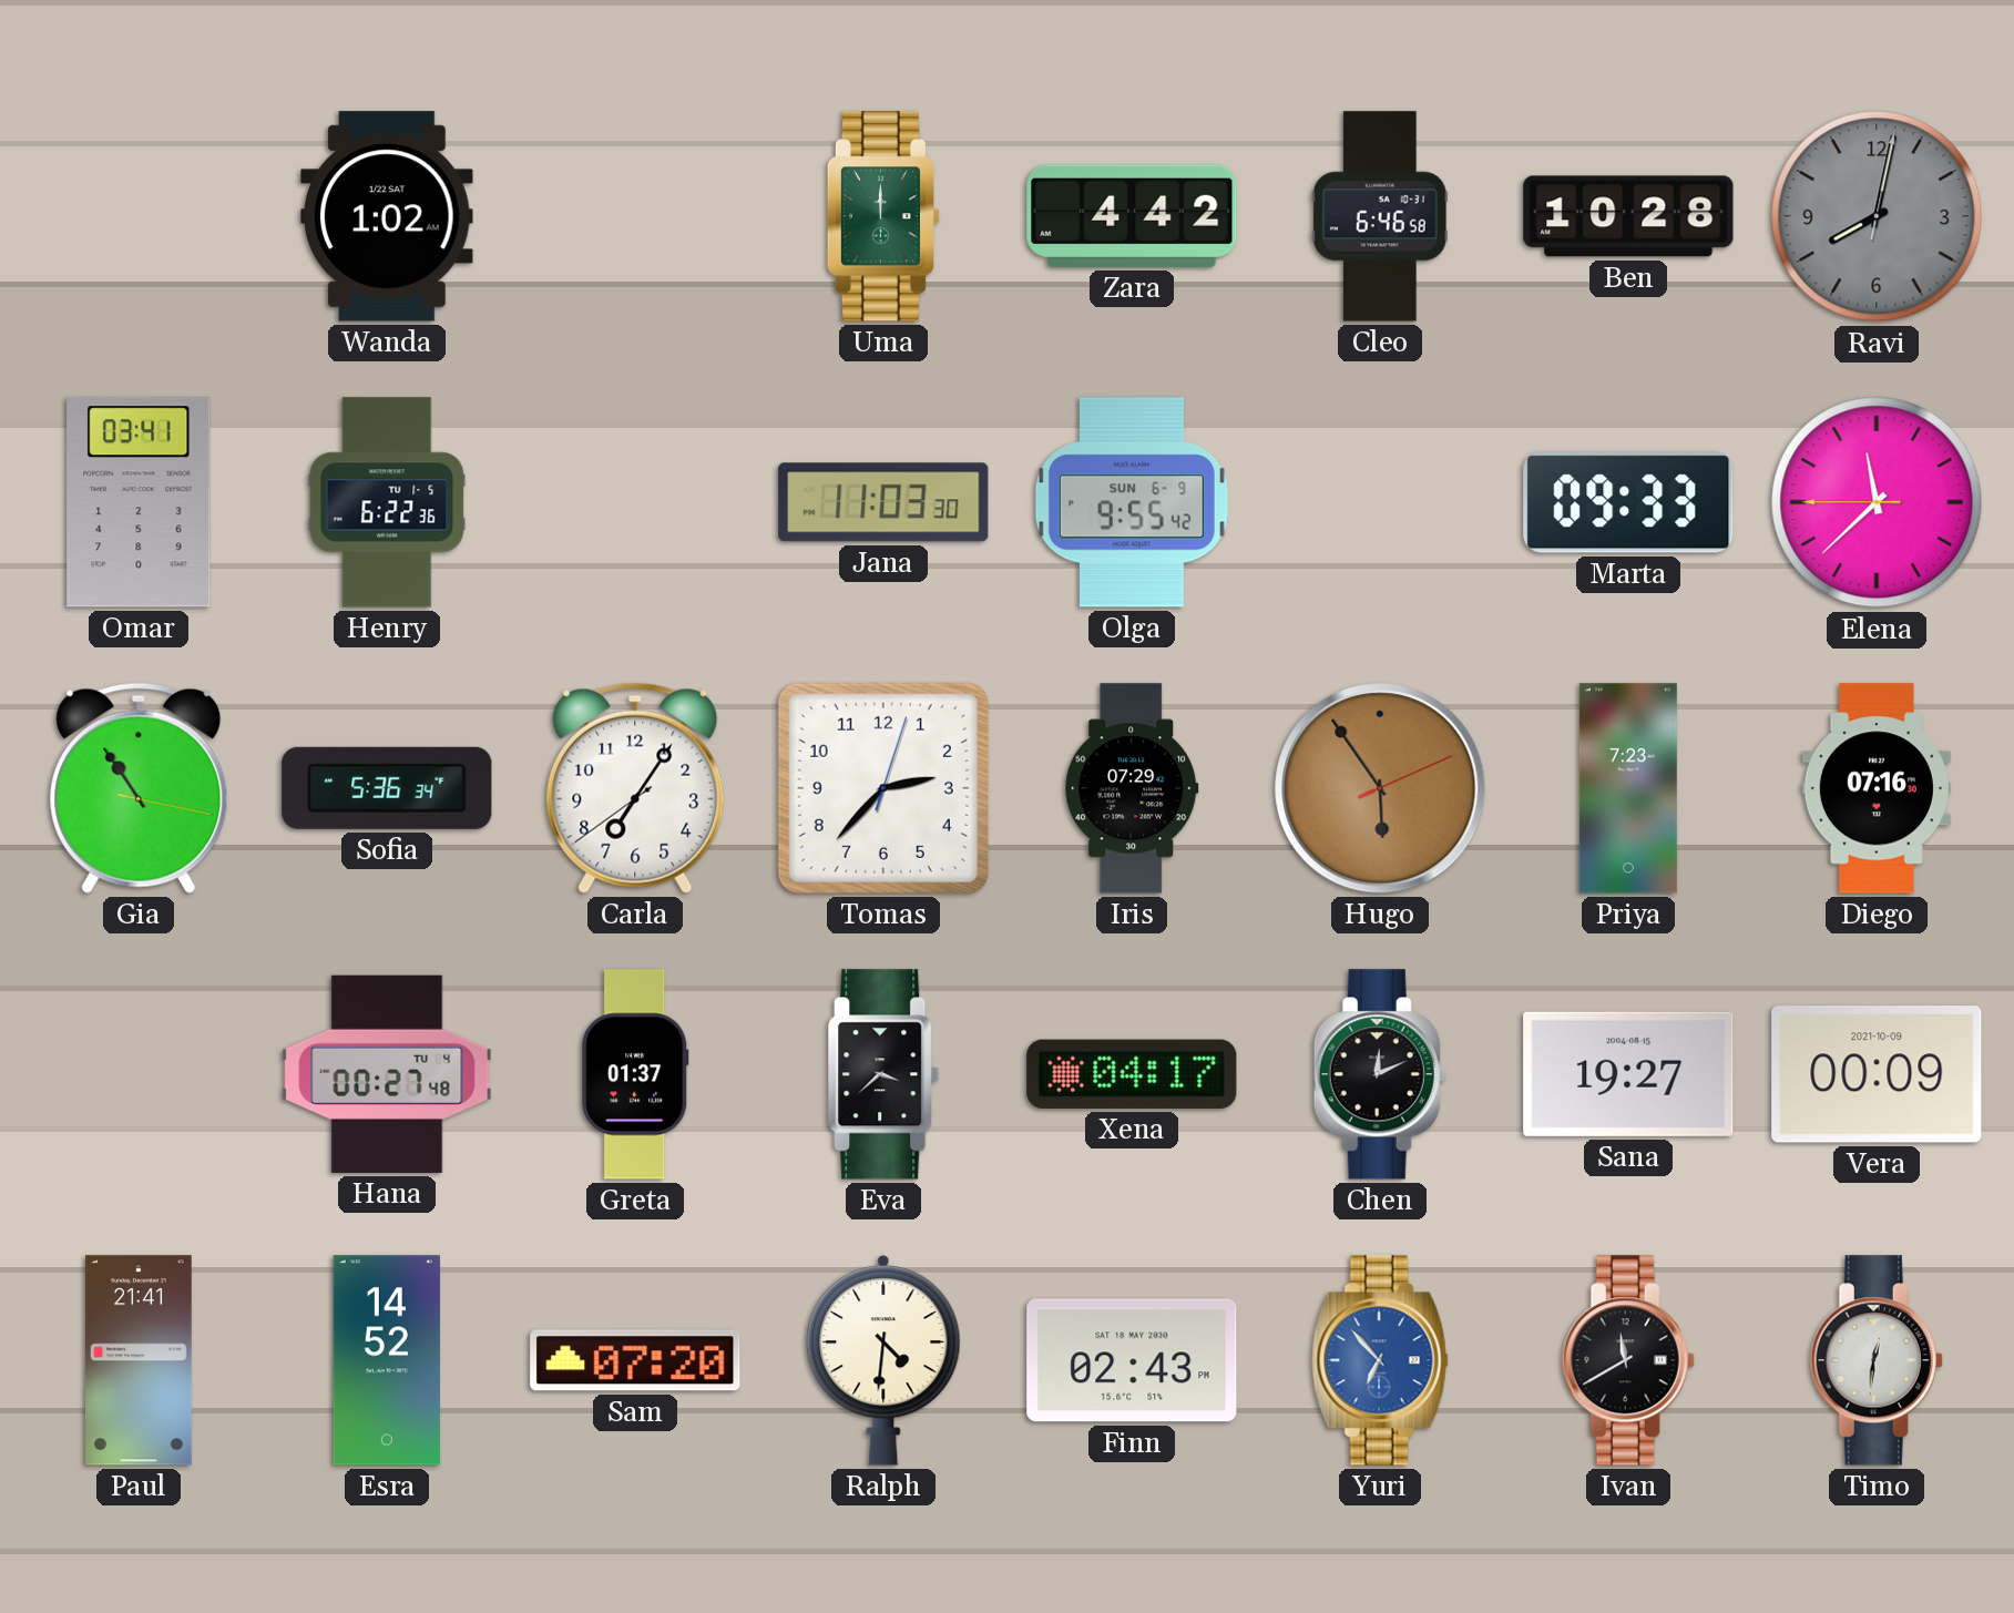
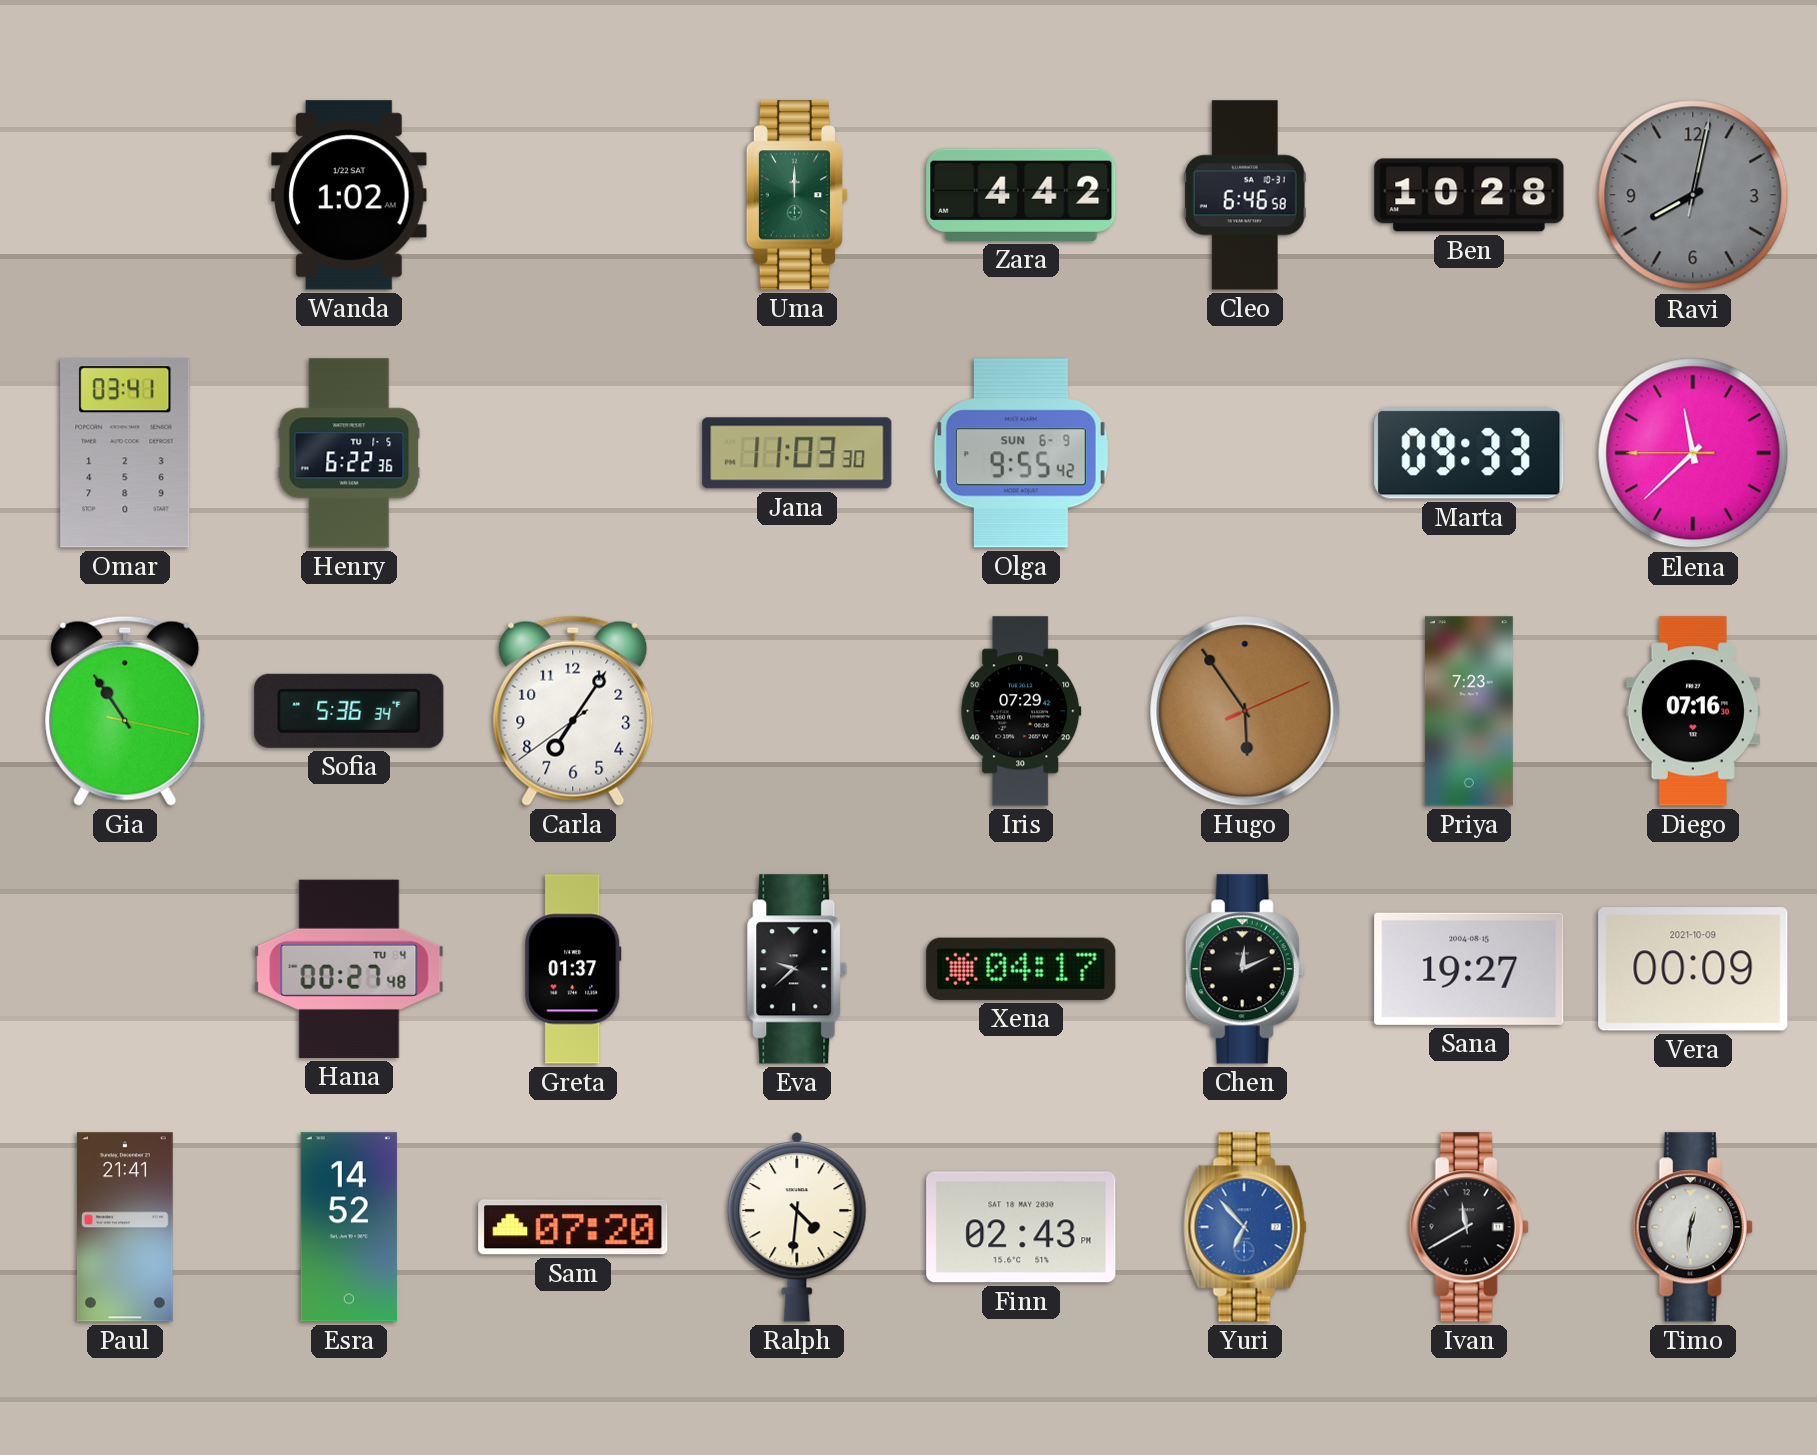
Tomas: 2:37 -> none (883, 788)
Eva: 3:38 -> 9:38 (797, 969)
